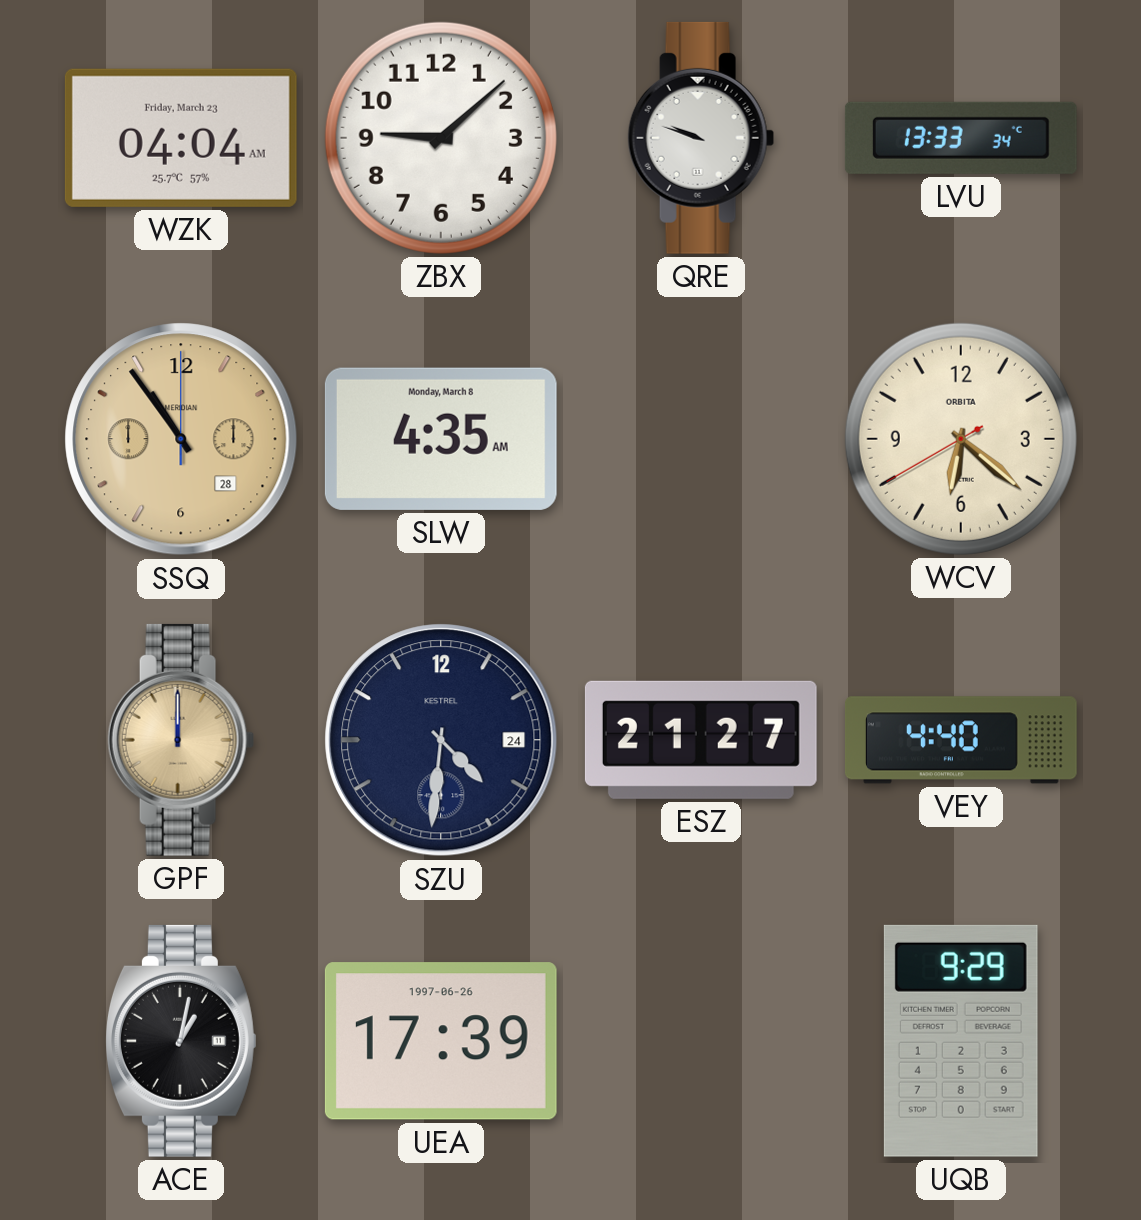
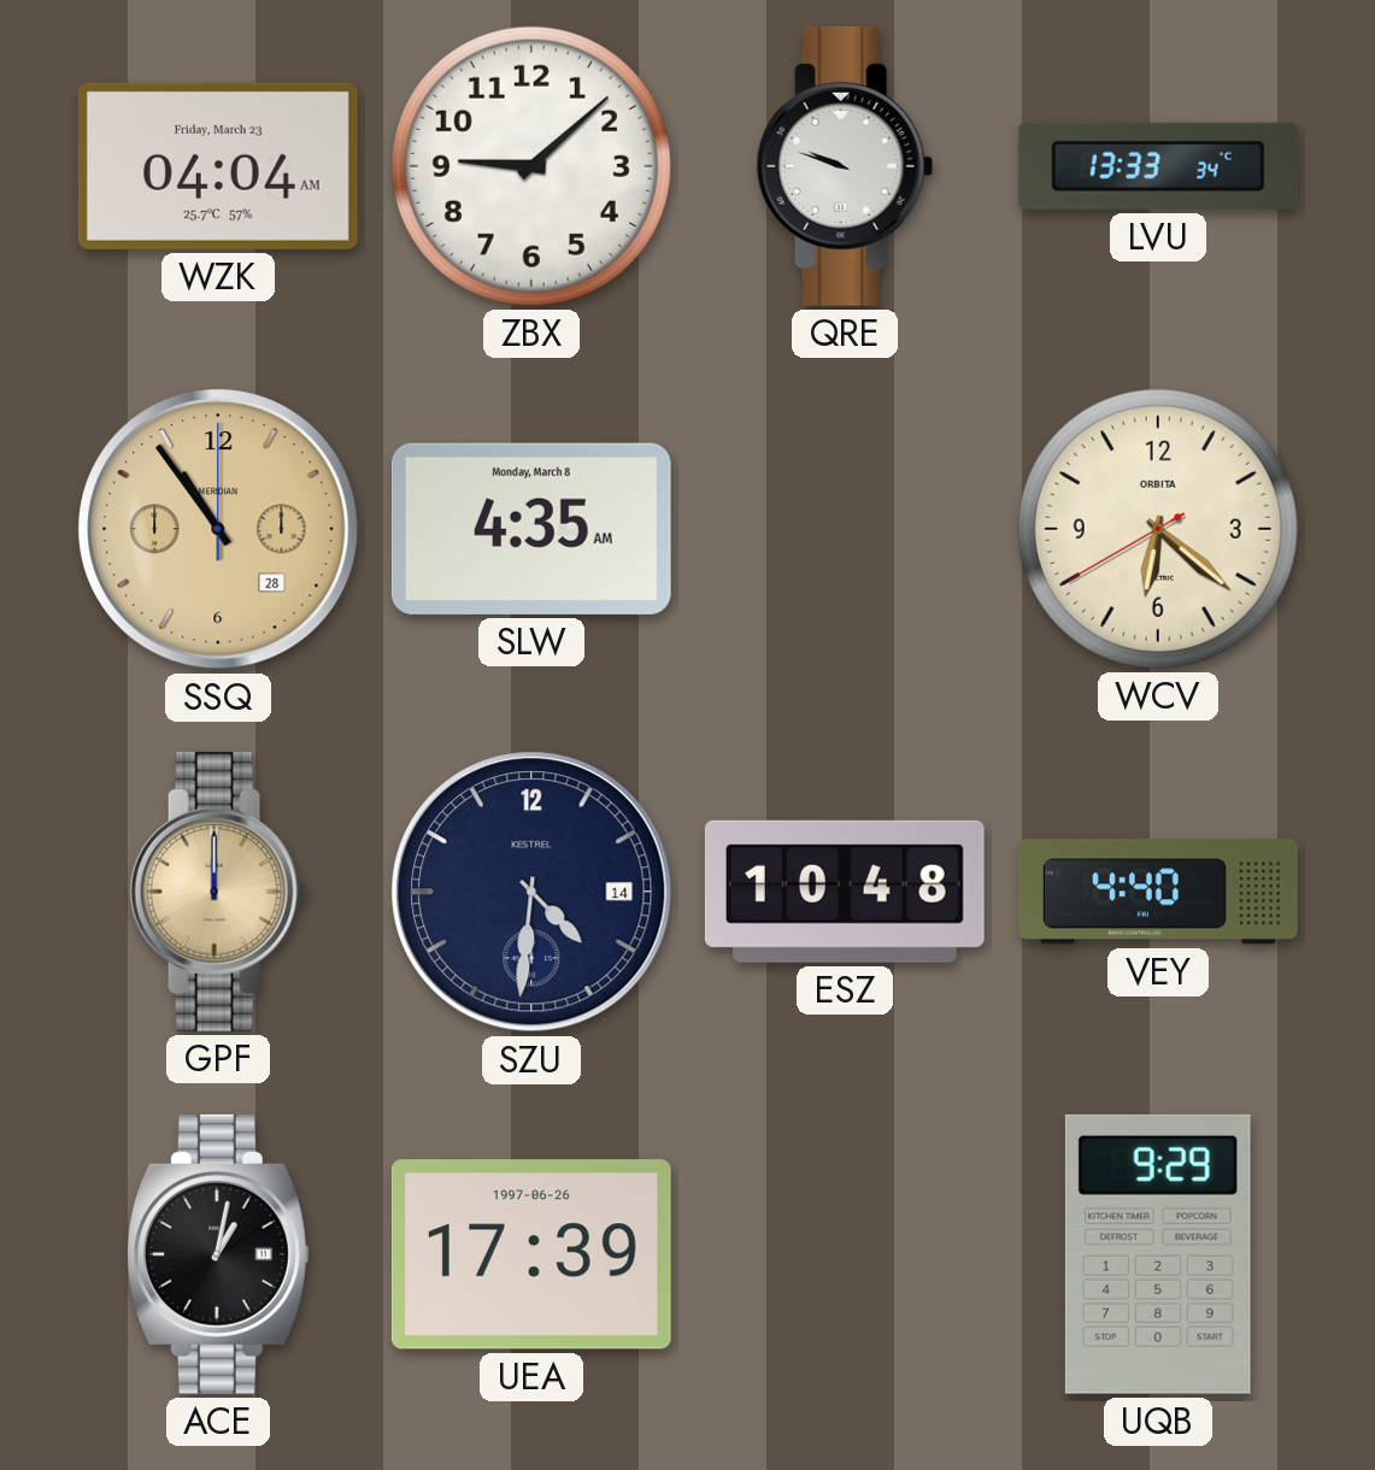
SZU date: 24 -> 14 (531, 892)
ESZ: 21:27 -> 10:48 (845, 892)
